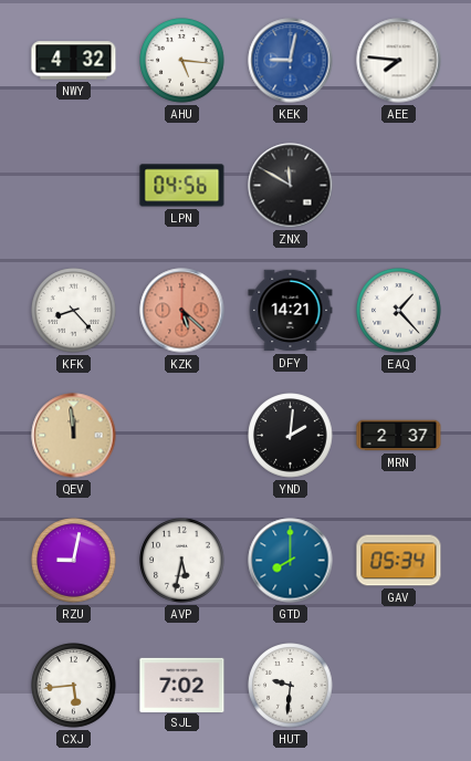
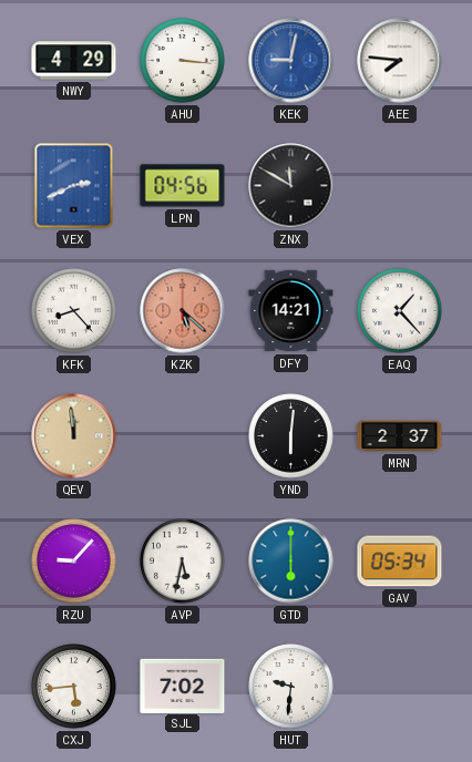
NWY: 4:32 -> 4:29 (74, 61)
AHU: 5:16 -> 3:16 (183, 61)
VEX: none -> 2:41 (74, 186)
YND: 2:01 -> 6:01 (291, 436)
RZU: 9:02 -> 9:07 (74, 562)
GTD: 8:00 -> 6:00 (291, 562)
